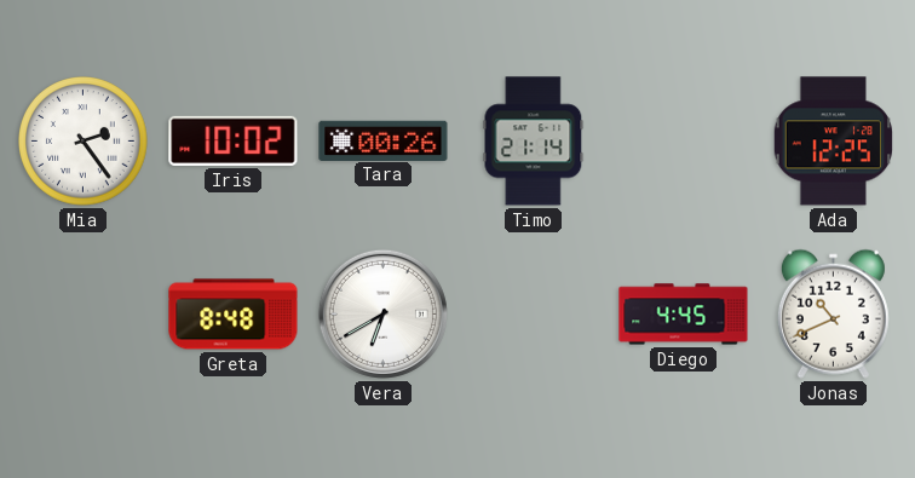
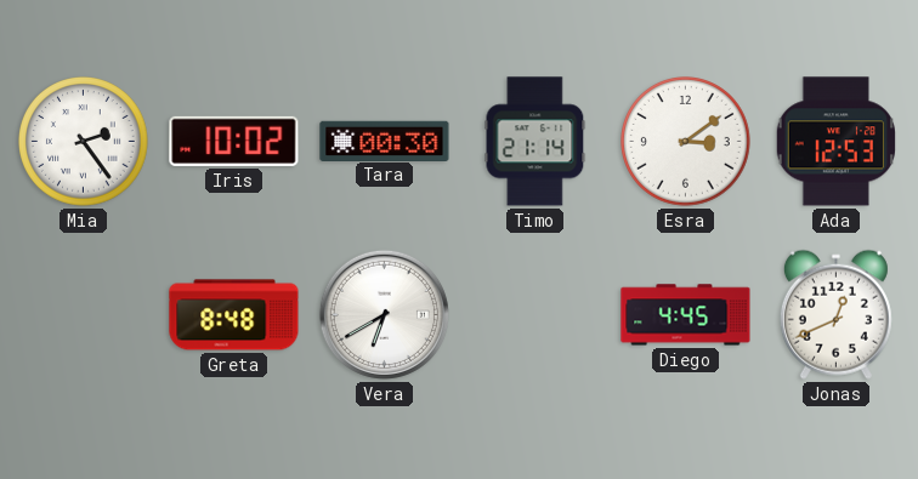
Tara: 00:26 -> 00:30 (385, 141)
Esra: none -> 3:09 (686, 142)
Ada: 12:25 -> 12:53 (835, 142)
Jonas: 10:41 -> 12:41 (835, 314)
